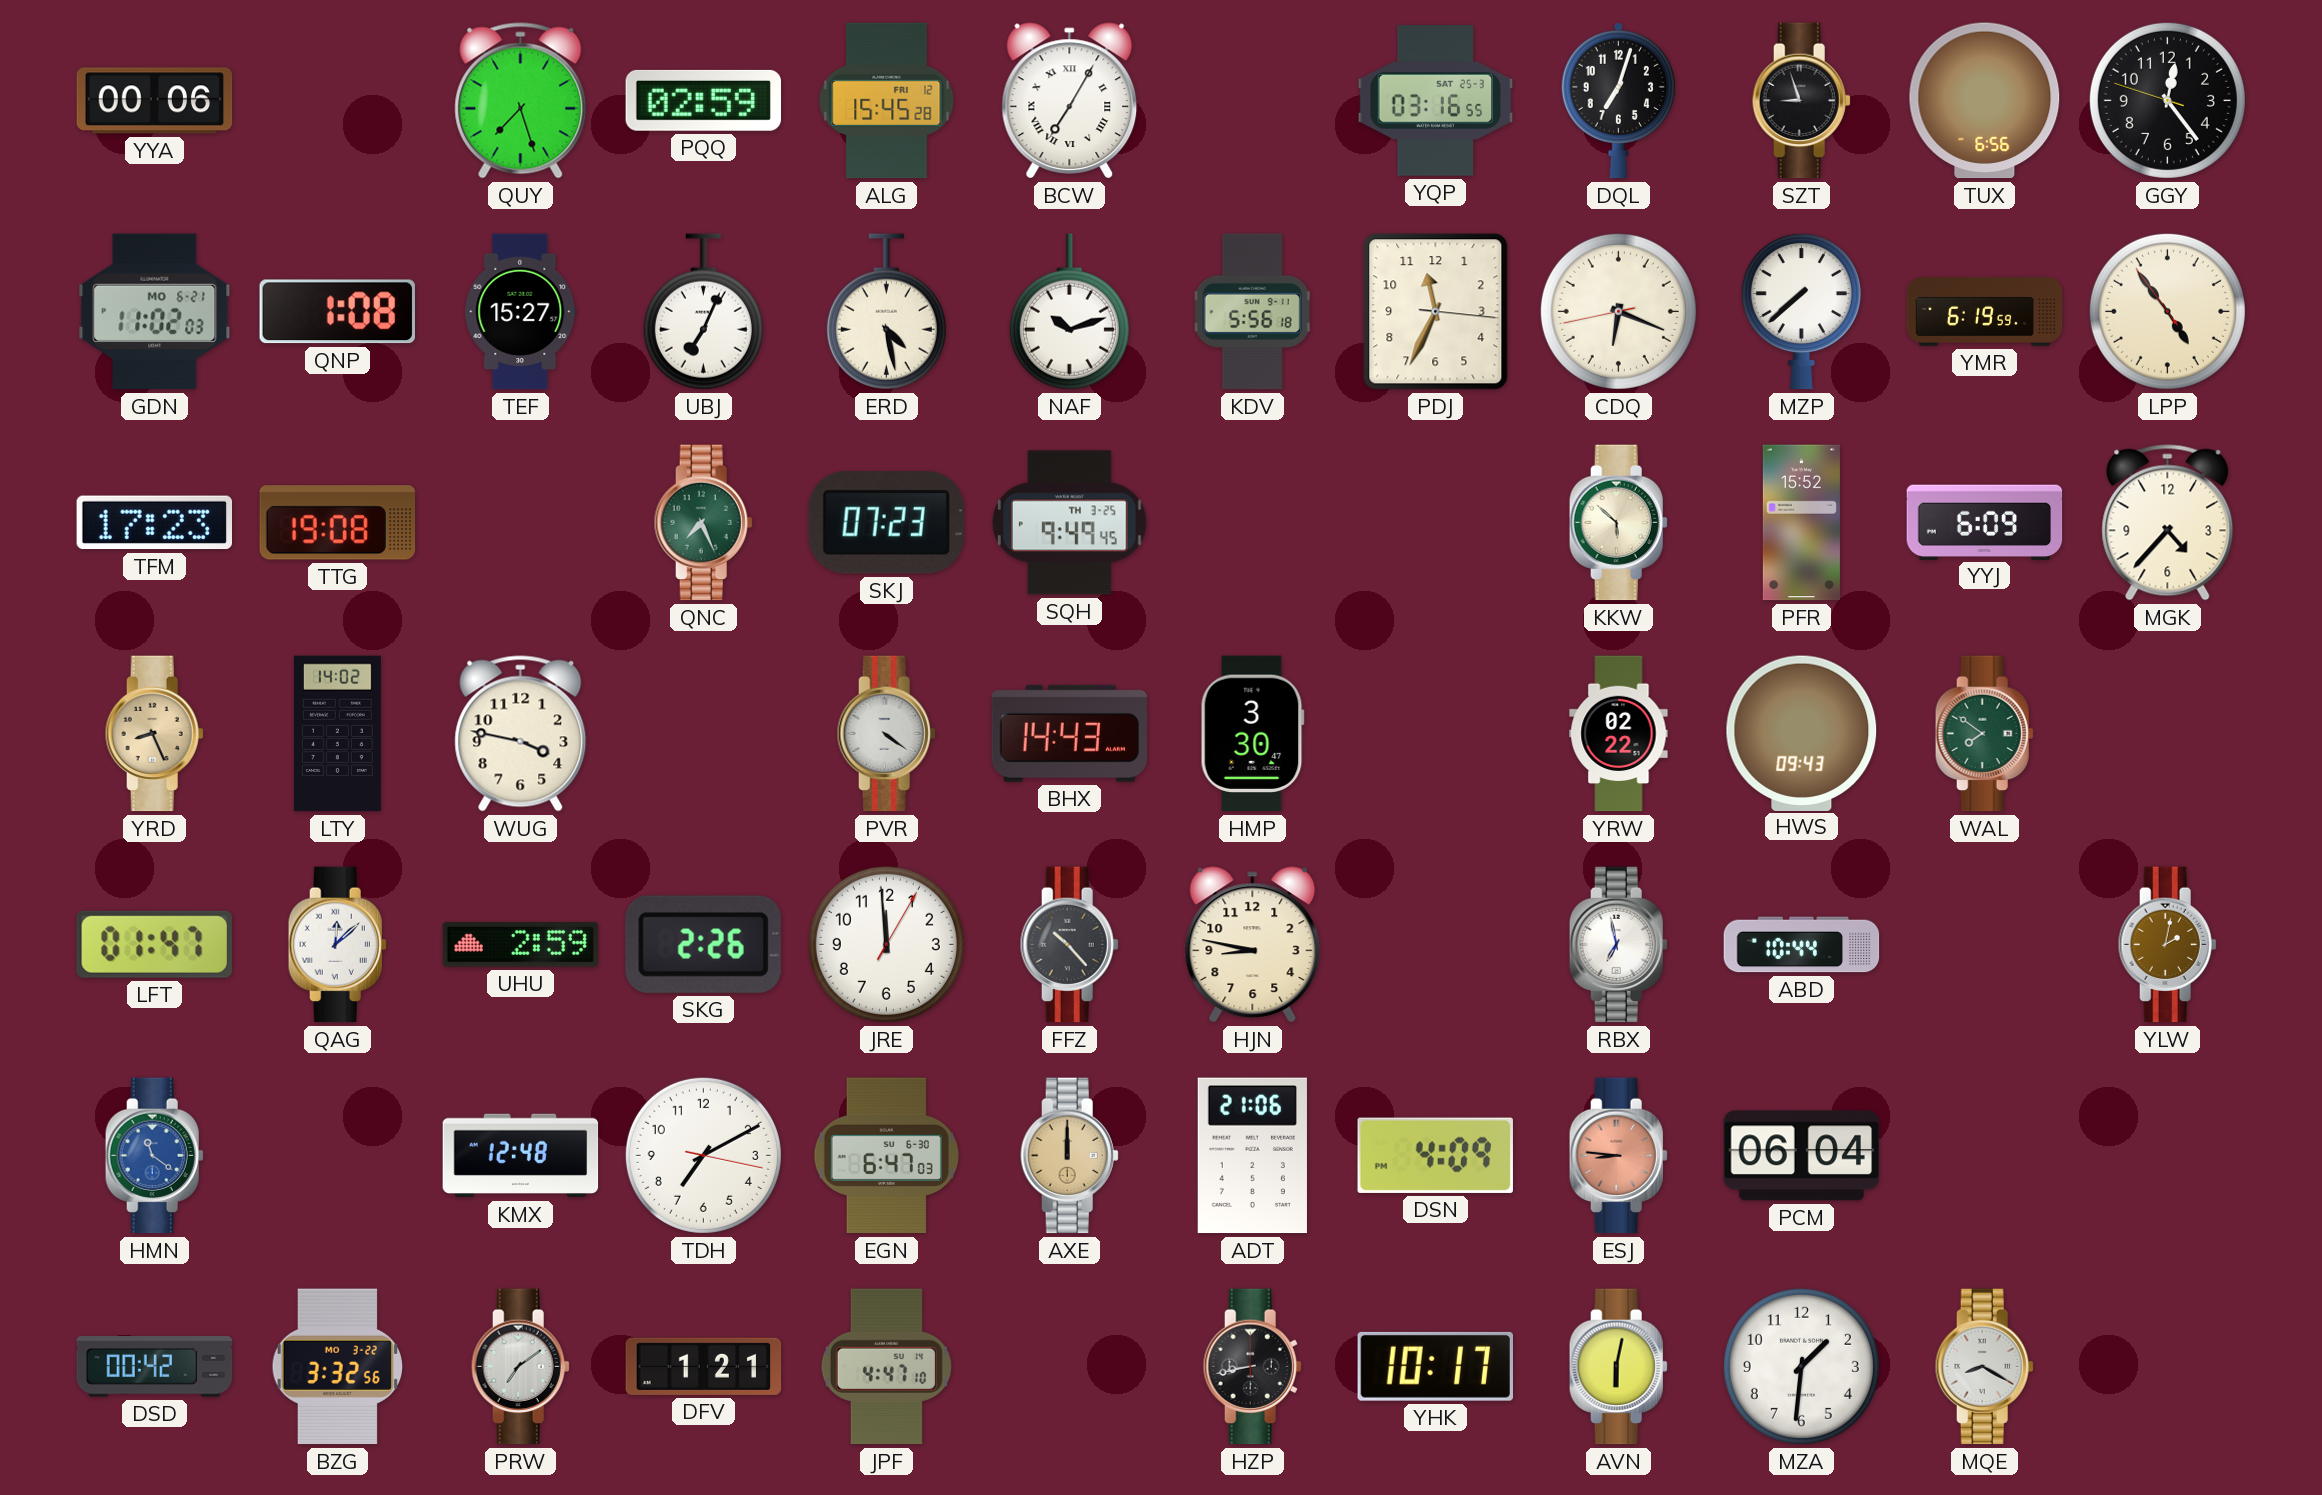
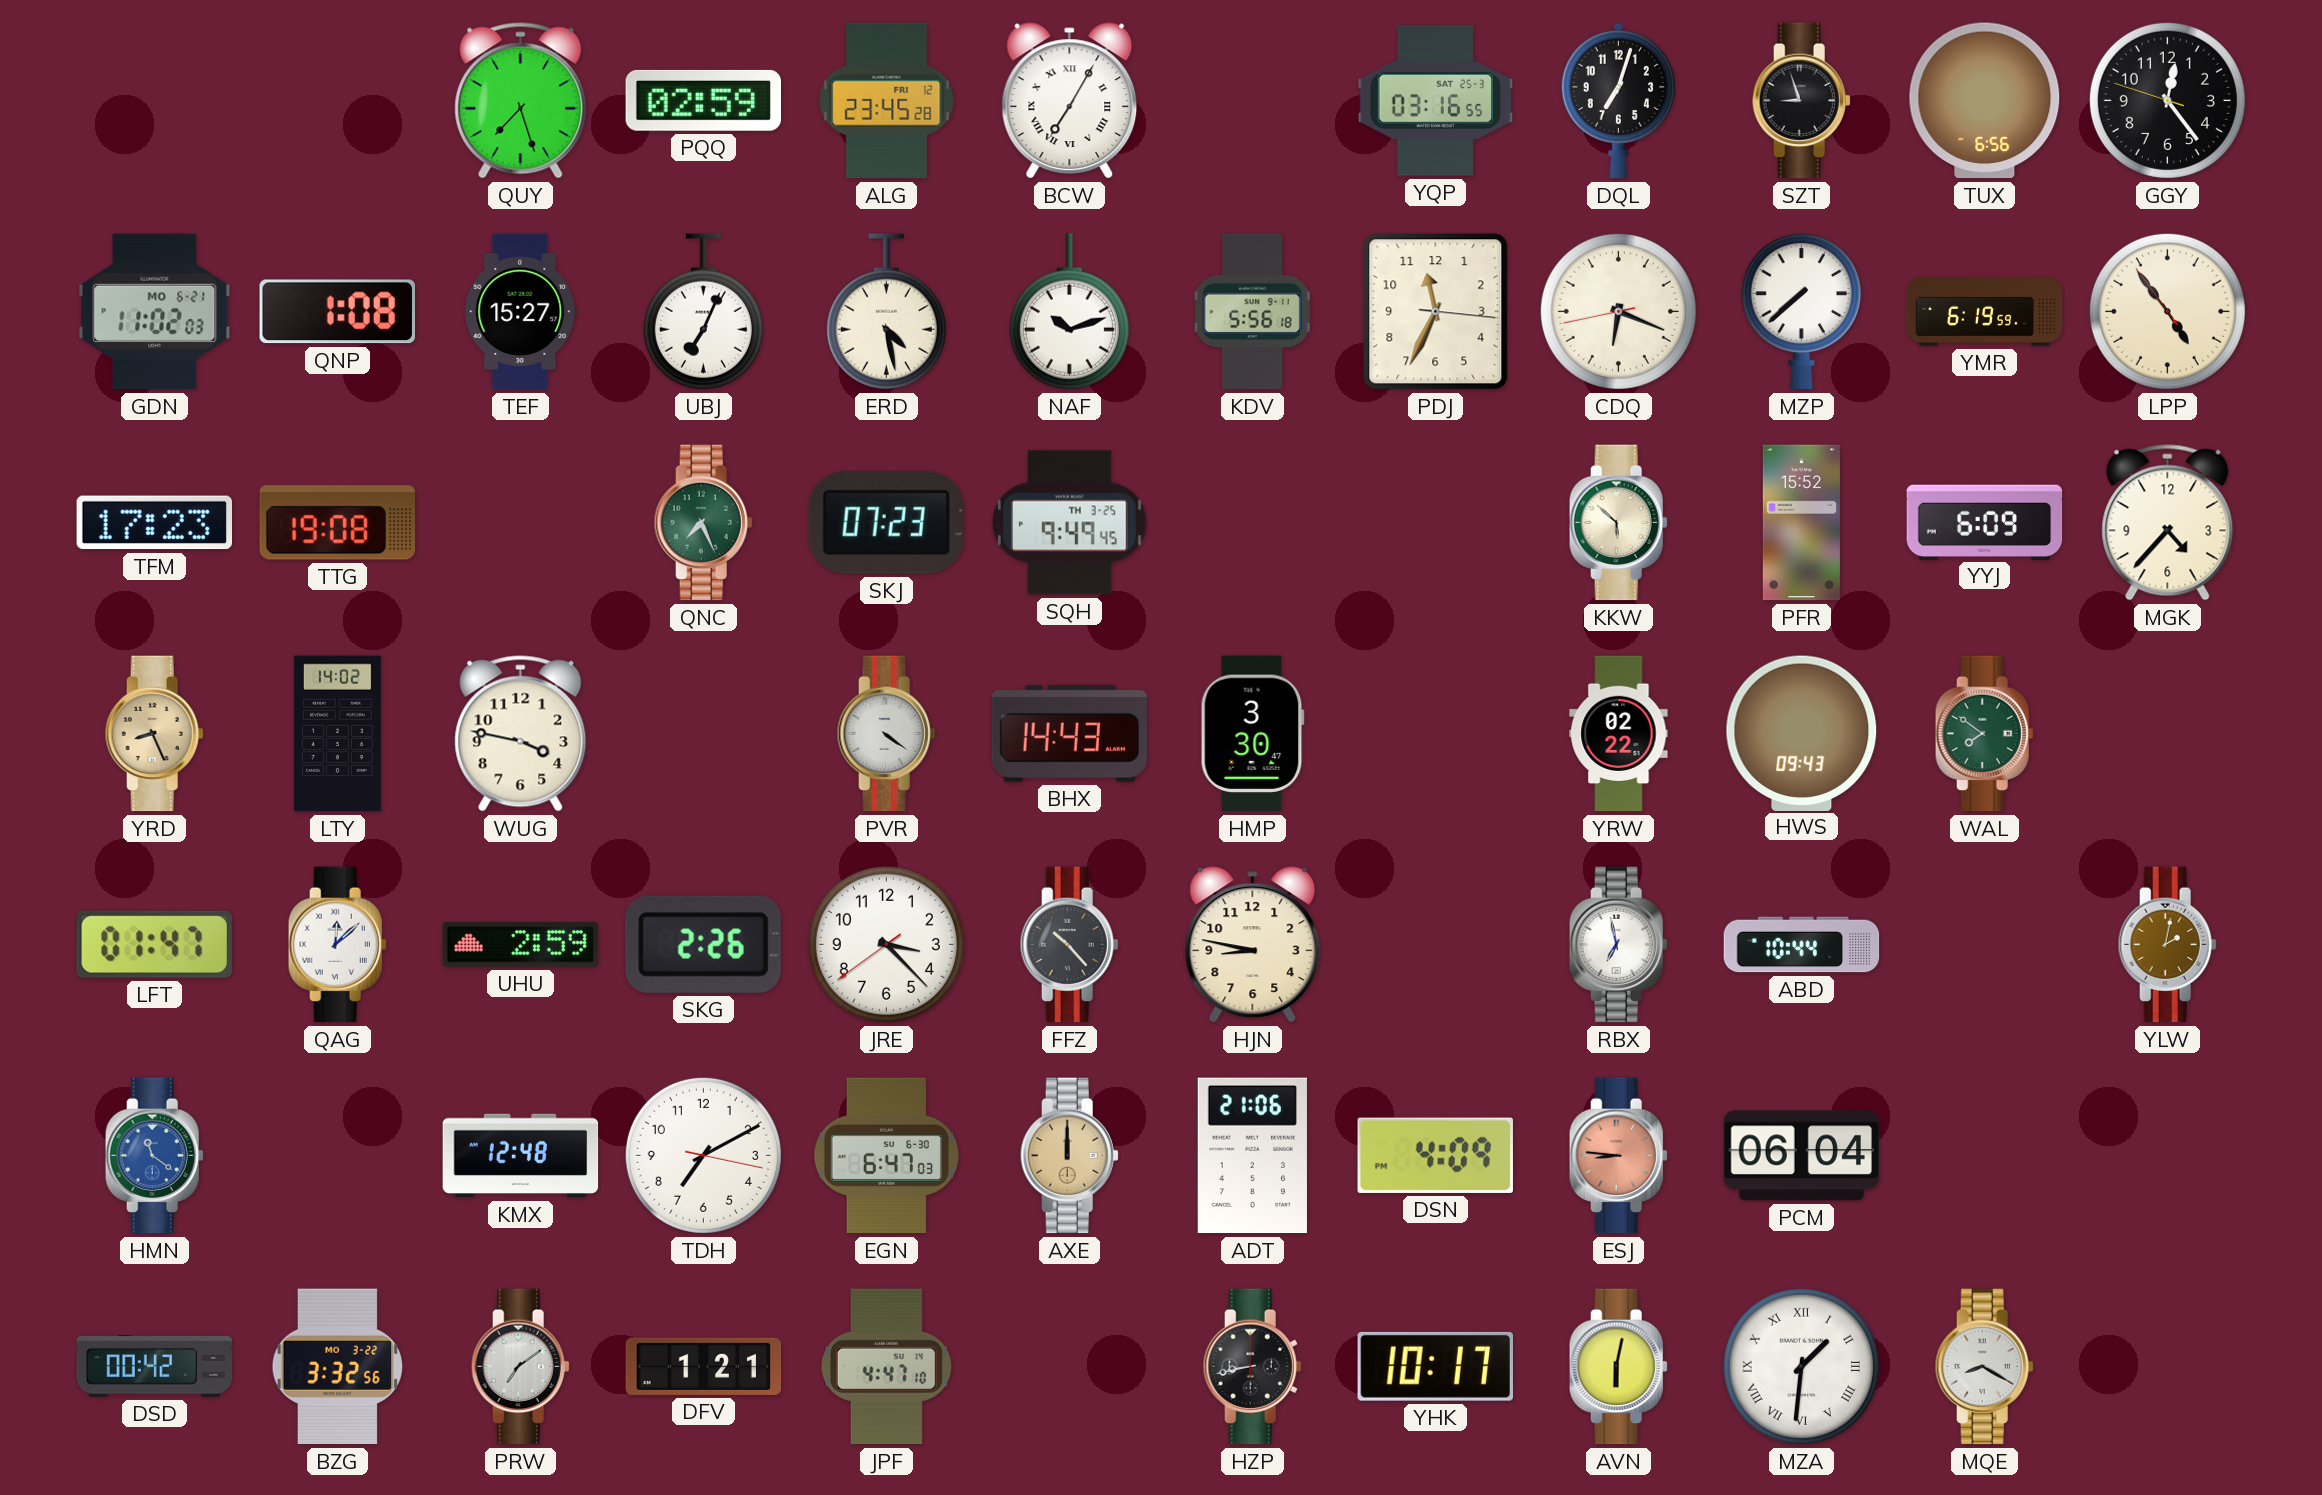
YYA: 00:06 -> none (155, 101)
ALG: 15:45 -> 23:45 (887, 101)
JRE: 11:59 -> 3:22 (886, 944)
MZA numerals: Arabic -> Roman (1801, 1366)
